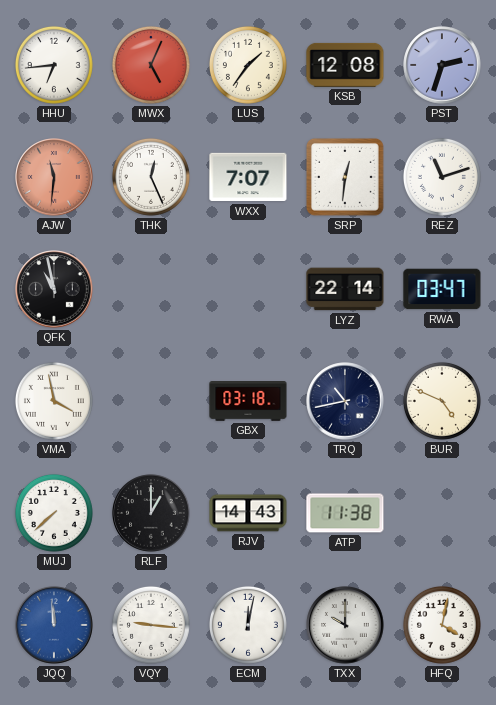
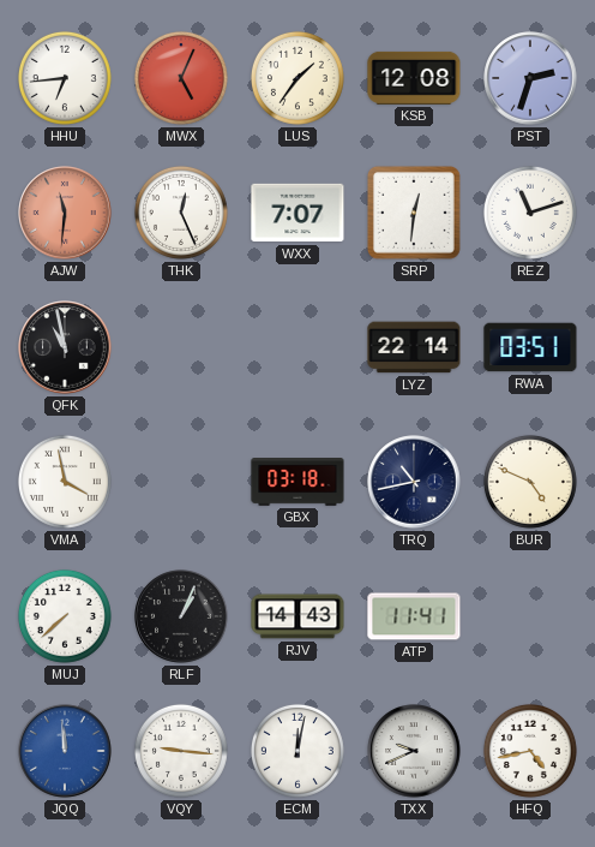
RWA: 03:47 -> 03:51 (530, 347)
RLF: 1:00 -> 1:04 (181, 616)
ATP: 11:38 -> 11:41 (414, 616)
TXX: 10:00 -> 9:41 (414, 751)
HFQ: 4:02 -> 4:43 (530, 751)
